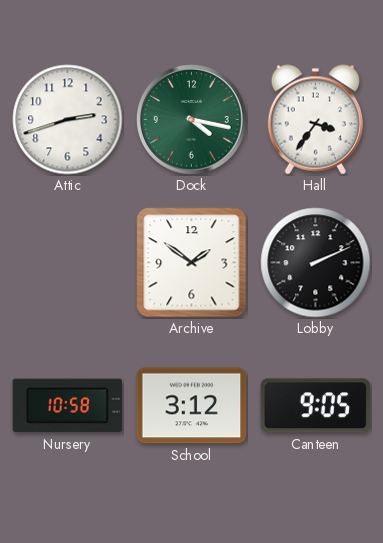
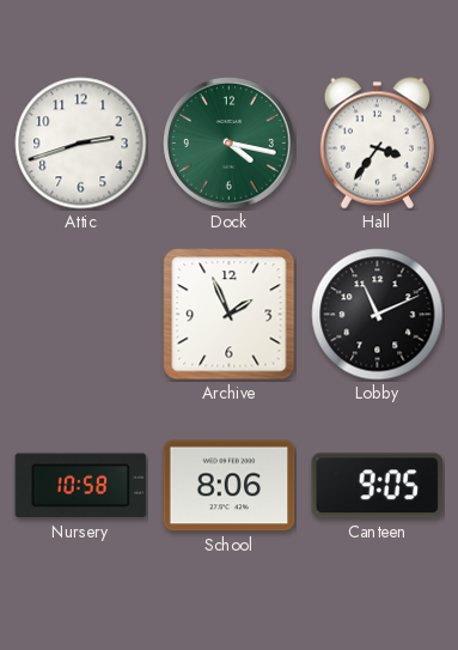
Archive: 1:51 -> 1:56 (230, 315)
Lobby: 2:11 -> 11:11 (378, 315)
School: 3:12 -> 8:06 (230, 486)
